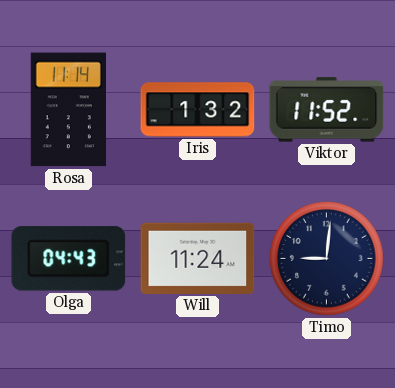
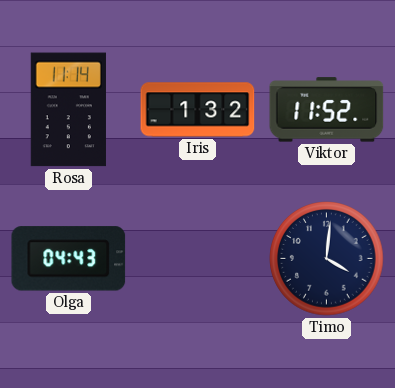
Will: 11:24 -> none (198, 258)
Timo: 9:01 -> 4:01 (327, 259)
